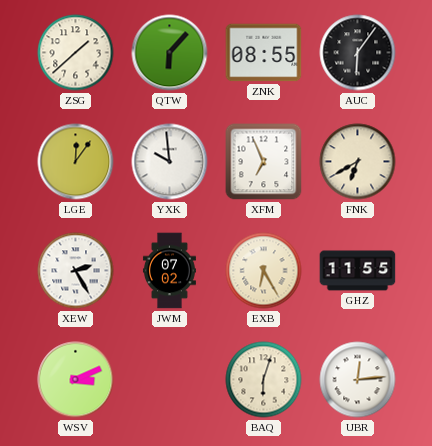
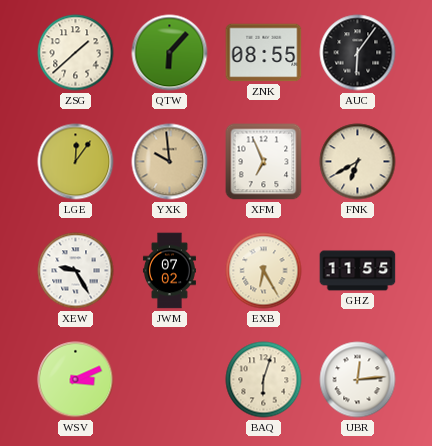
YXK dial: white -> champagne (170, 162)
XEW: 2:25 -> 9:25 (76, 271)
